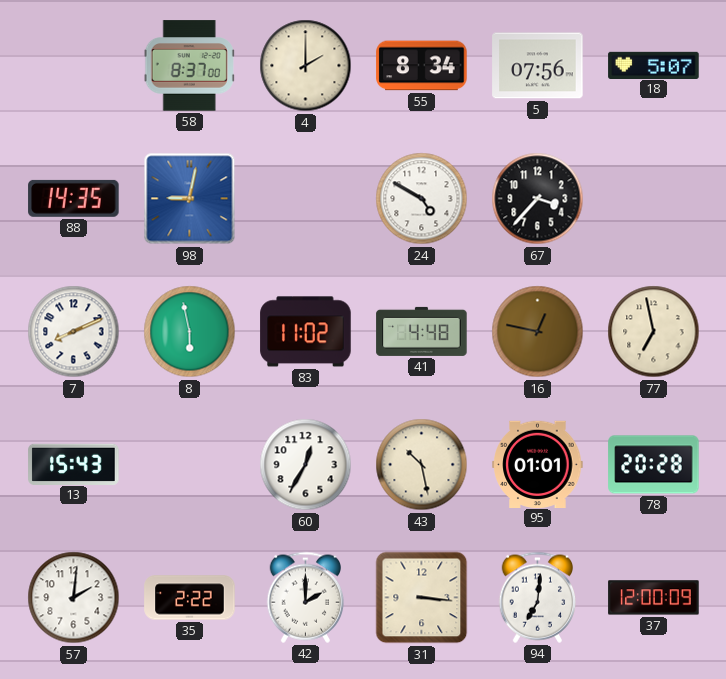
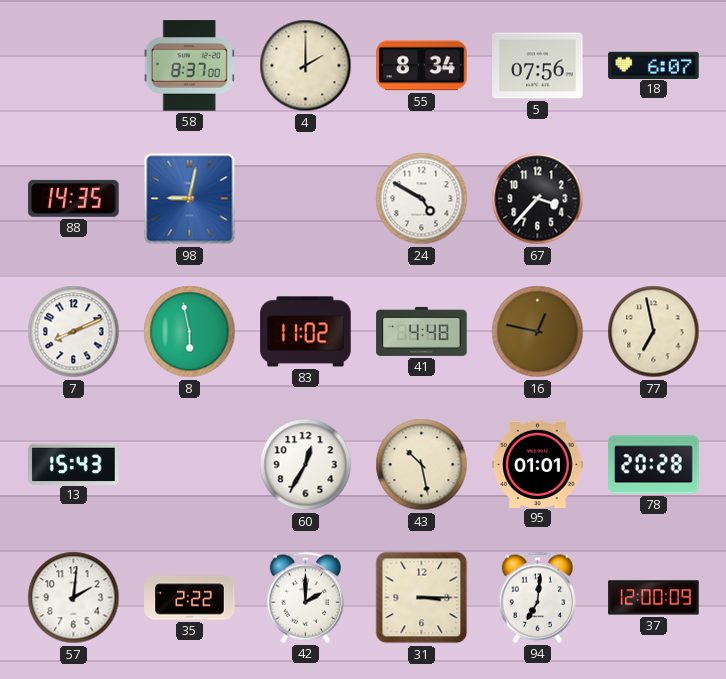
18: 5:07 -> 6:07 (654, 65)
31: 3:16 -> 3:15 (422, 598)
